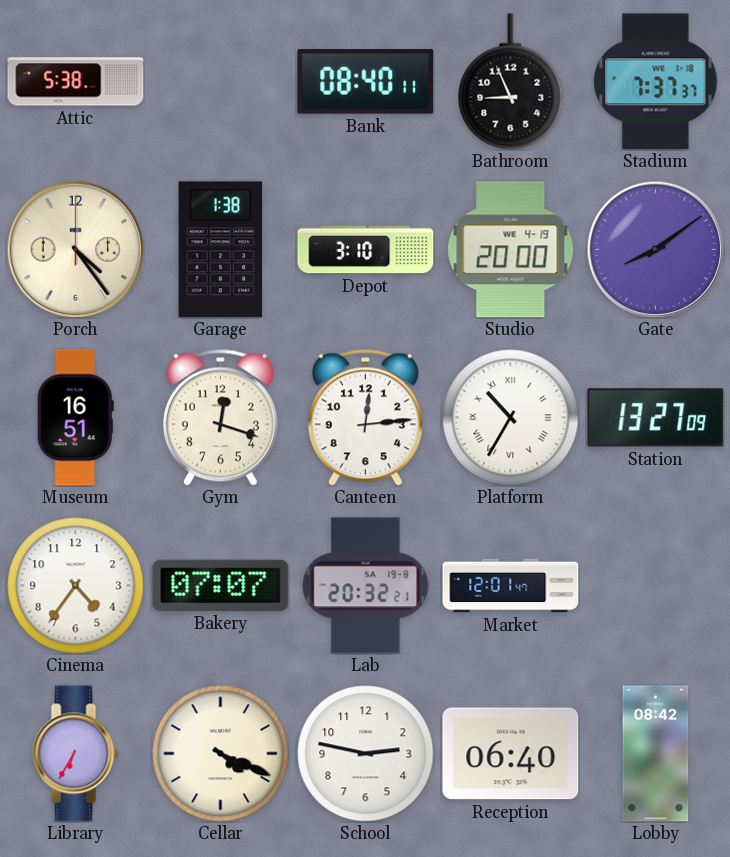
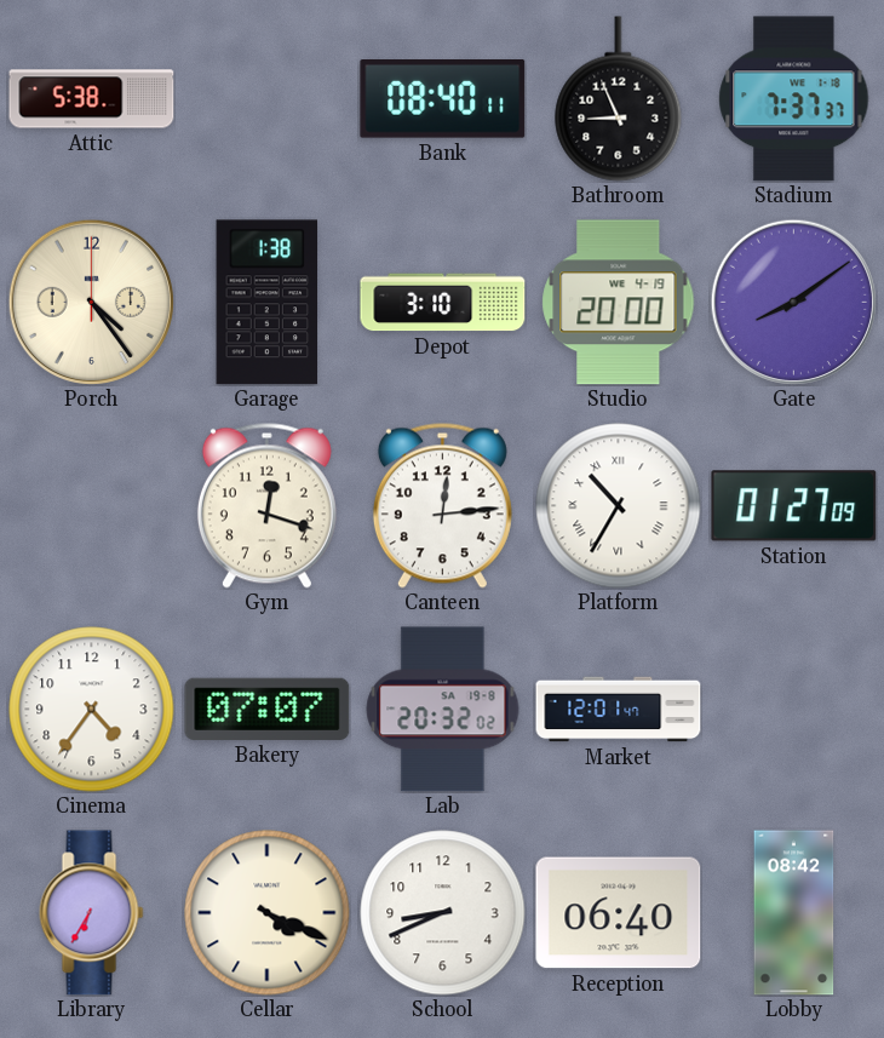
Museum: 16:51 -> none (75, 418)
Station: 13:27 -> 01:27 (794, 506)
Lab: 20:32:21 -> 20:32:02 (443, 710)
School: 2:47 -> 8:41 (443, 913)
